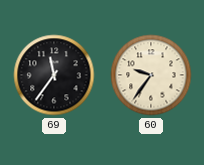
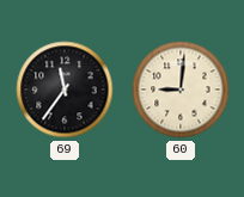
60: 9:36 -> 9:01 (181, 90)
